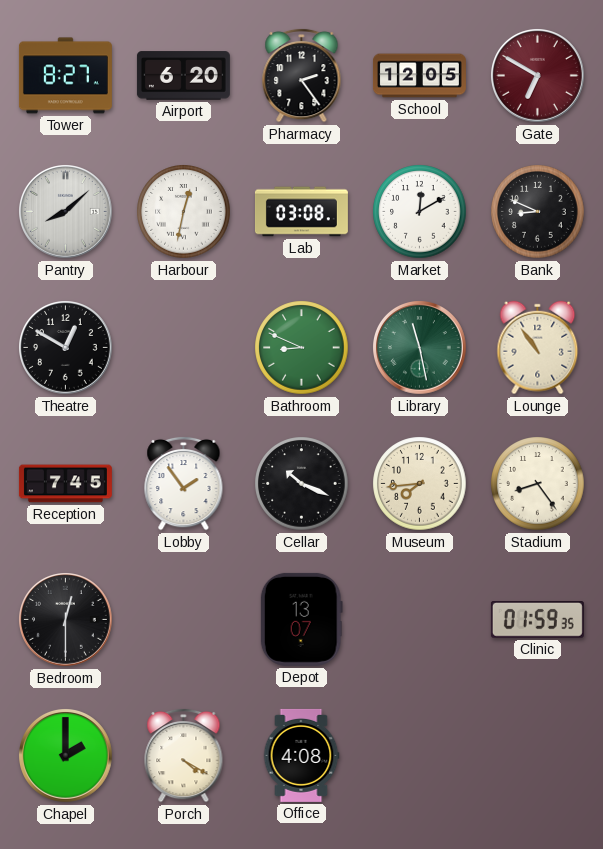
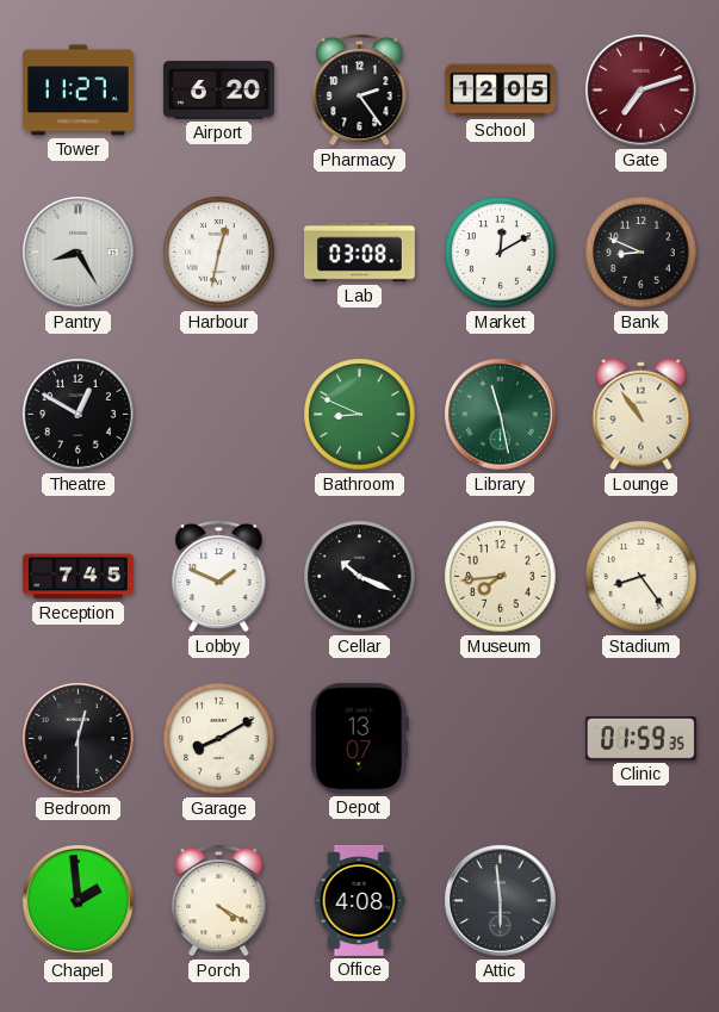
Tower: 8:27 -> 11:27 (78, 91)
Gate: 6:50 -> 7:12 (641, 91)
Pantry: 8:08 -> 8:25 (79, 253)
Lobby: 1:54 -> 1:49 (219, 576)
Garage: none -> 8:10 (219, 739)
Chapel: 2:00 -> 1:59 (79, 901)
Attic: none -> 5:59 (501, 901)
